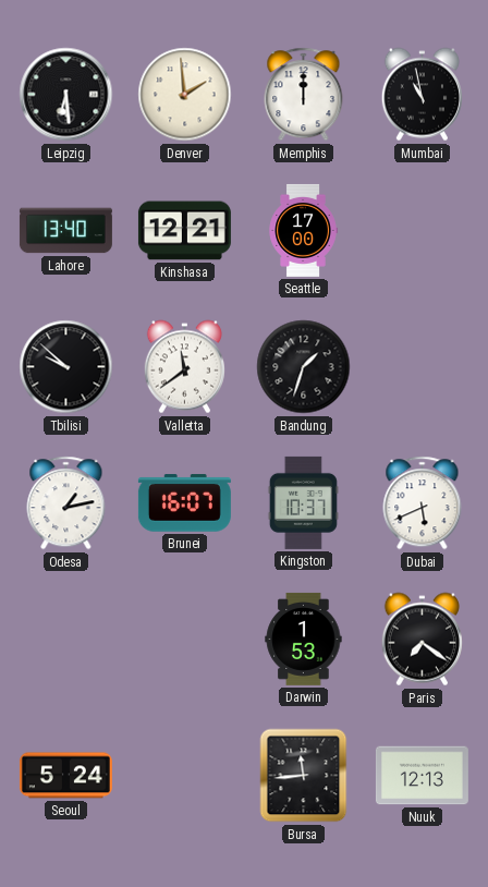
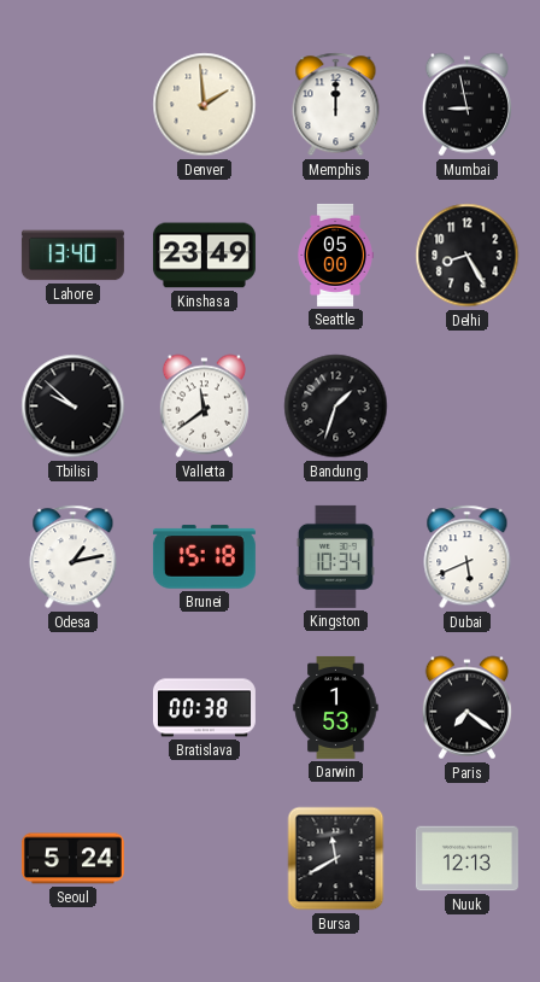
Leipzig: 6:29 -> none (66, 95)
Mumbai: 10:58 -> 8:58 (466, 105)
Kinshasa: 12:21 -> 23:49 (204, 256)
Seattle: 17:00 -> 05:00 (335, 255)
Delhi: none -> 8:25 (468, 256)
Brunei: 16:07 -> 15:18 (204, 557)
Kingston: 10:37 -> 10:34 (335, 556)
Bratislava: none -> 00:38 (204, 708)
Bursa: 11:44 -> 11:40 (336, 859)
